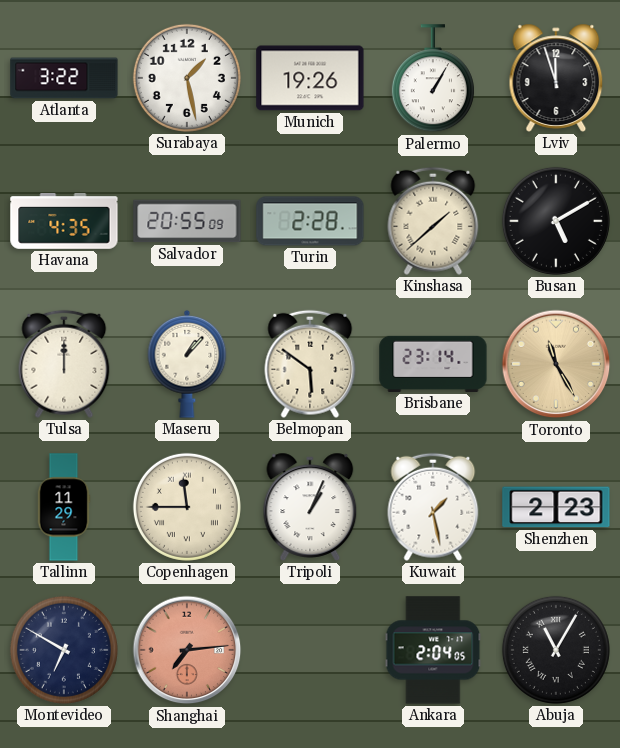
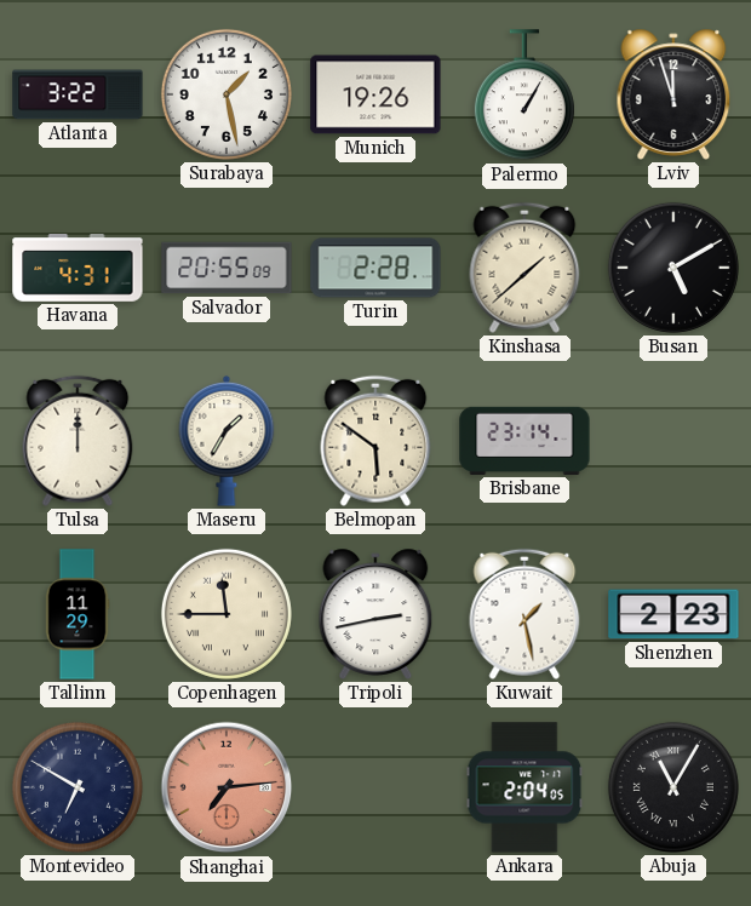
Havana: 4:35 -> 4:31 (78, 269)
Maseru: 1:07 -> 1:35 (227, 441)
Toronto: 11:25 -> none (556, 364)
Tripoli: 1:04 -> 2:43 (375, 614)
